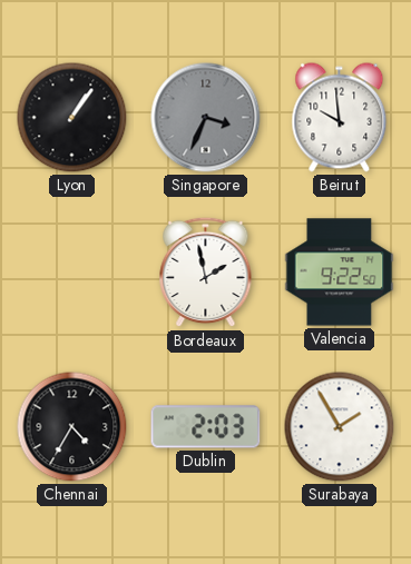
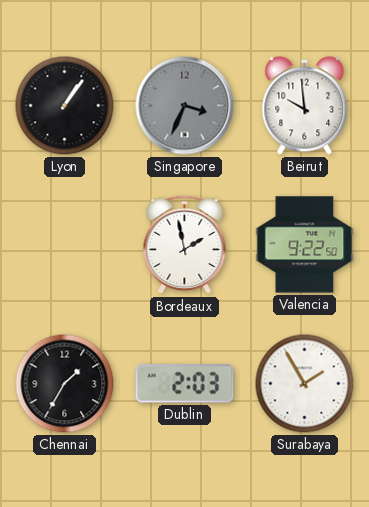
Chennai: 4:35 -> 1:35 (65, 384)
